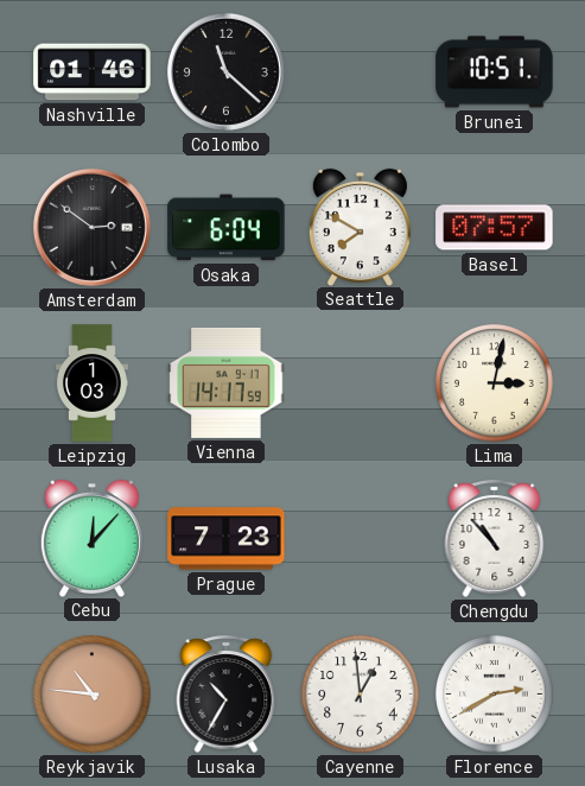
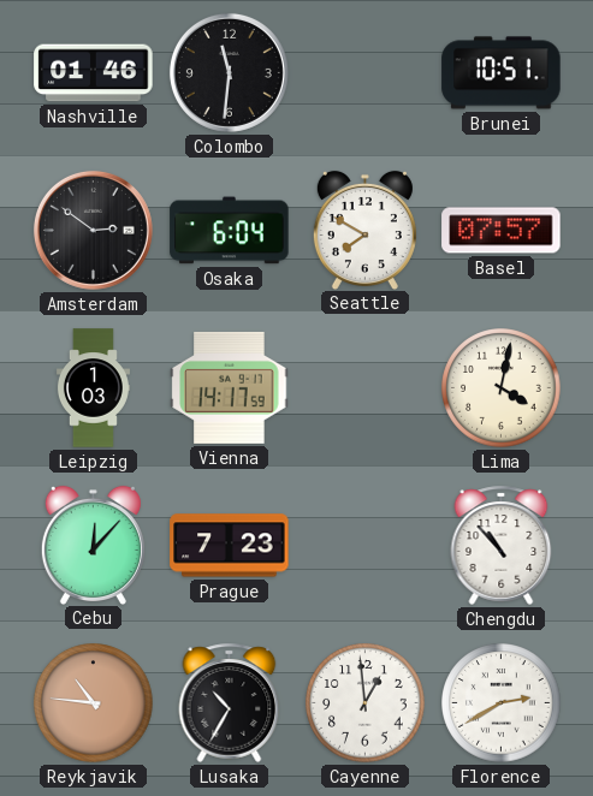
Colombo: 11:22 -> 11:31 (229, 72)
Lima: 3:02 -> 4:02 (502, 388)
